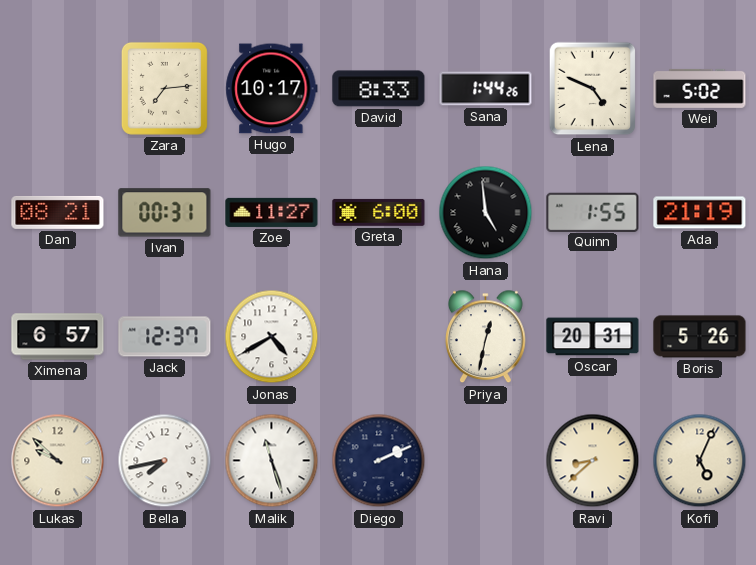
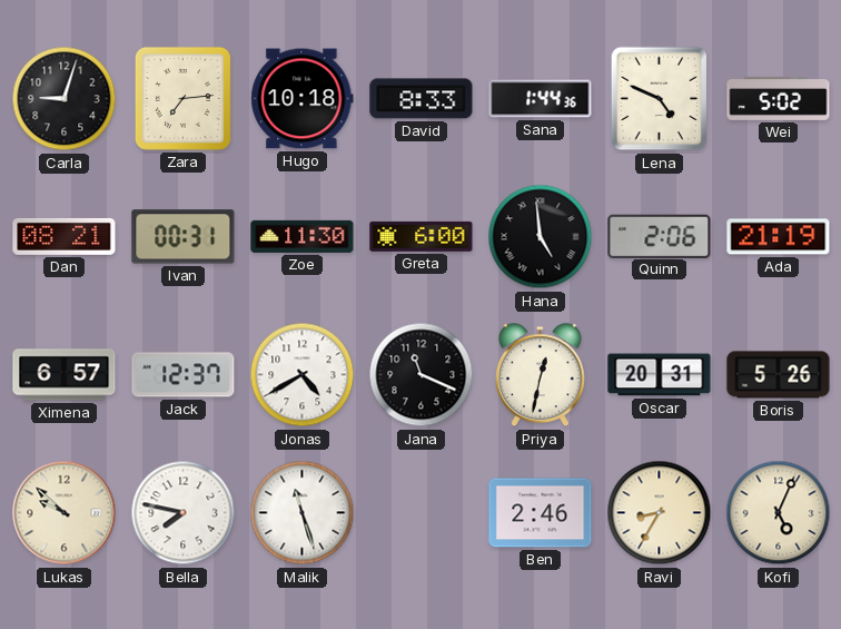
Carla: none -> 9:03 (65, 99)
Hugo: 10:17 -> 10:18 (303, 99)
Sana: 1:44:26 -> 1:44:36 (541, 99)
Zoe: 11:27 -> 11:30 (303, 236)
Quinn: 1:55 -> 2:06 (660, 236)
Jana: none -> 11:19 (422, 375)
Bella: 7:43 -> 7:47 (184, 513)
Diego: 2:11 -> none (379, 461)
Ben: none -> 2:46 (541, 513)
Ravi: 8:38 -> 8:35 (660, 513)
